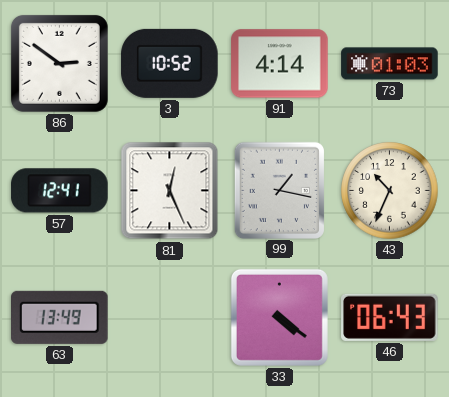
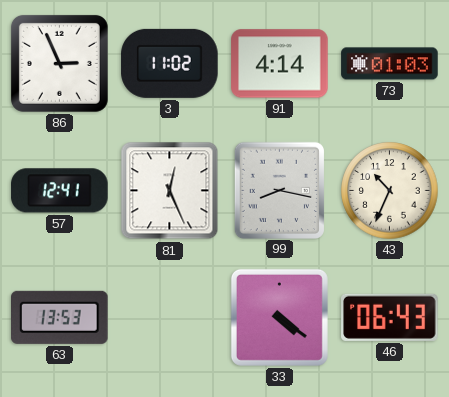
86: 2:51 -> 2:56 (59, 63)
3: 10:52 -> 11:02 (170, 63)
99: 1:17 -> 8:17 (279, 190)
63: 13:49 -> 13:53 (60, 317)
